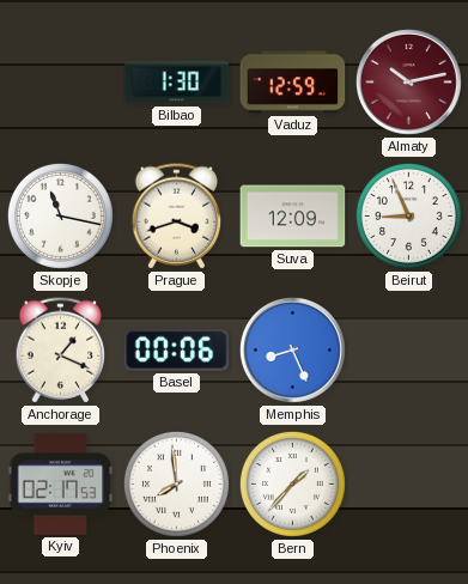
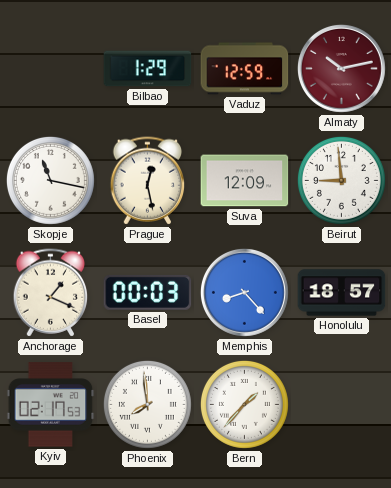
Bilbao: 1:30 -> 1:29 (148, 69)
Prague: 3:42 -> 12:28 (148, 181)
Beirut: 8:56 -> 8:59 (341, 180)
Basel: 00:06 -> 00:03 (148, 292)
Memphis: 8:26 -> 8:23 (244, 292)
Honolulu: none -> 18:57 (342, 293)
